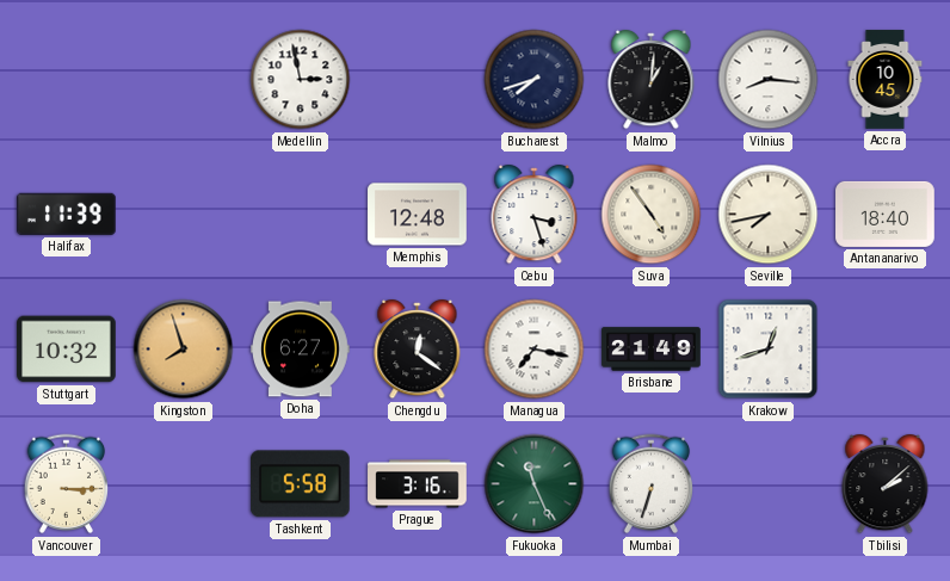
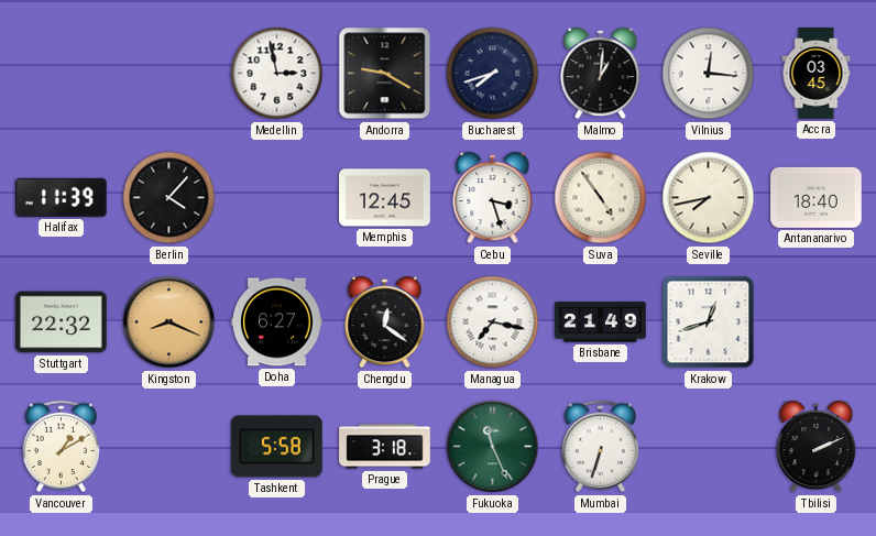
Andorra: none -> 9:20 (385, 74)
Vilnius: 8:16 -> 12:16 (709, 74)
Accra: 10:45 -> 03:45 (817, 74)
Berlin: none -> 4:07 (169, 198)
Memphis: 12:48 -> 12:45 (385, 198)
Stuttgart: 10:32 -> 22:32 (62, 322)
Kingston: 7:57 -> 8:19 (169, 322)
Vancouver: 3:15 -> 1:10 (62, 447)
Prague: 3:16 -> 3:18 (385, 447)
Tbilisi: 2:08 -> 2:11 (817, 447)
